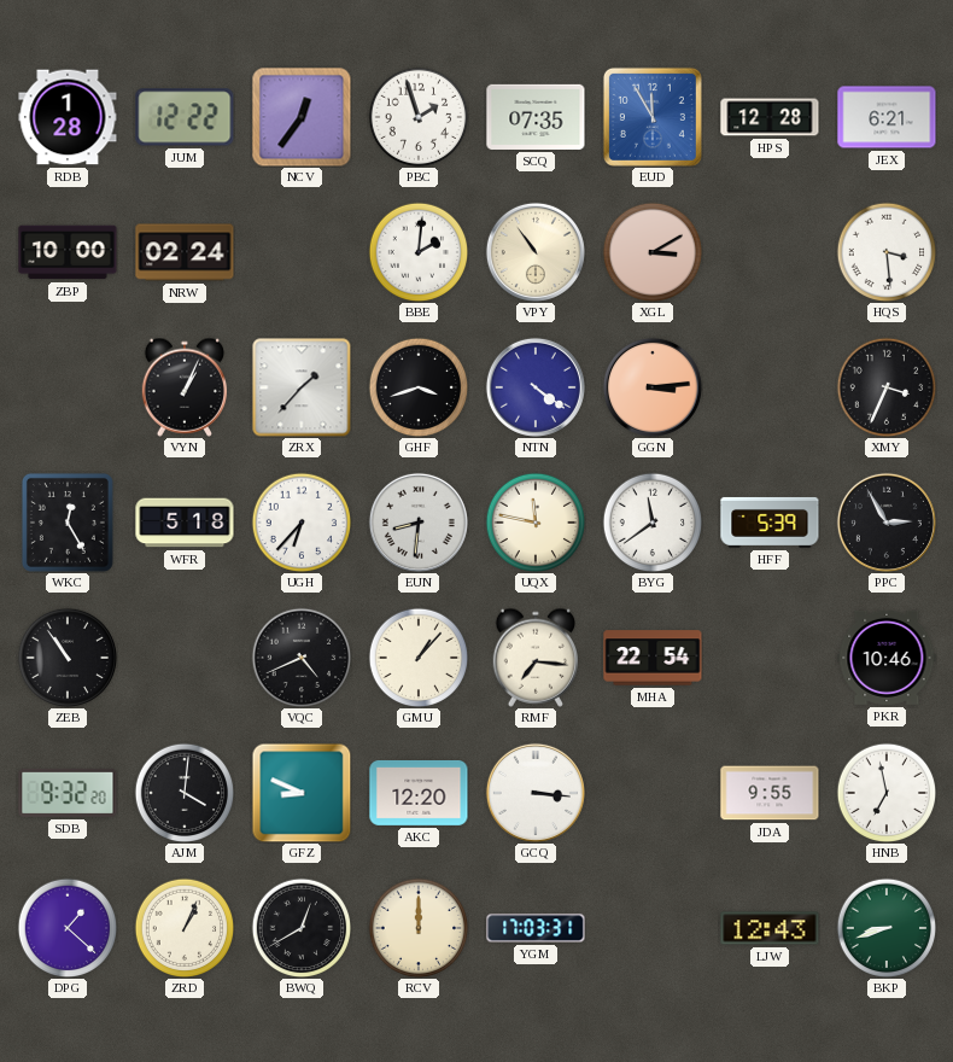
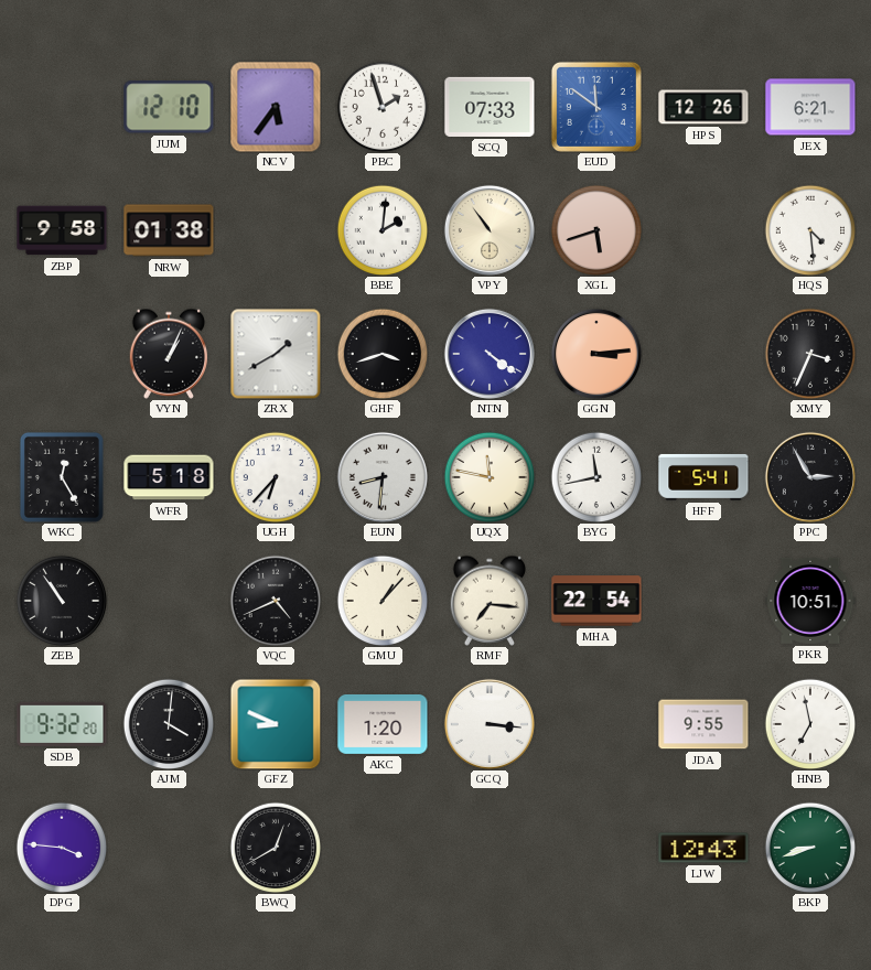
RDB: 1:28 -> none (68, 117)
JUM: 12:22 -> 12:10 (169, 107)
NCV: 12:36 -> 5:36 (276, 107)
SCQ: 07:35 -> 07:33 (490, 107)
EUD: 11:55 -> 11:51 (596, 107)
HPS: 12:28 -> 12:26 (703, 107)
ZBP: 10:00 -> 9:58 (62, 230)
NRW: 02:24 -> 01:38 (169, 230)
XGL: 3:10 -> 5:42 (596, 230)
HQS: 3:29 -> 4:29 (810, 230)
ZRX: 1:37 -> 1:40 (276, 354)
BYG: 11:39 -> 11:43 (596, 477)
HFF: 5:39 -> 5:41 (703, 477)
PKR: 10:46 -> 10:51 (810, 601)
AKC: 12:20 -> 1:20 (383, 724)
DPG: 1:22 -> 3:46 (62, 848)
ZRD: 1:04 -> none (185, 928)
RCV: 12:00 -> none (419, 928)
YGM: 17:03 -> none (536, 928)
